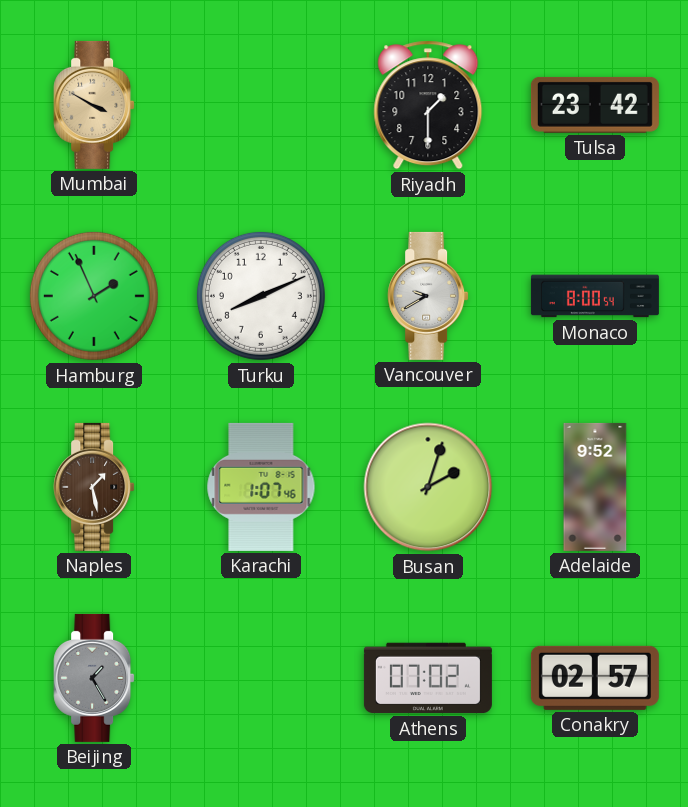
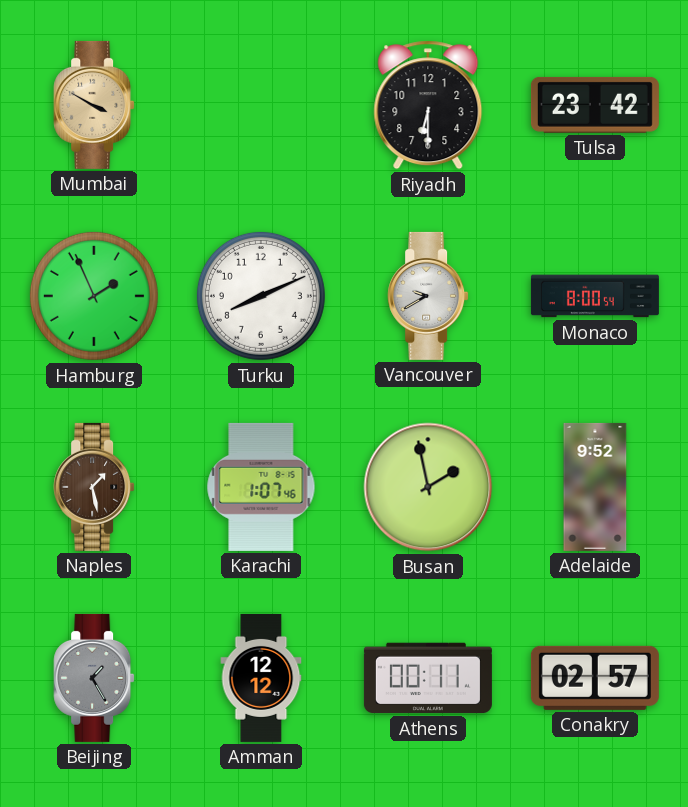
Riyadh: 1:30 -> 6:30 (428, 105)
Busan: 2:03 -> 1:58 (428, 487)
Amman: none -> 12:12 (261, 678)
Athens: 07:02 -> 00:11 (428, 678)
